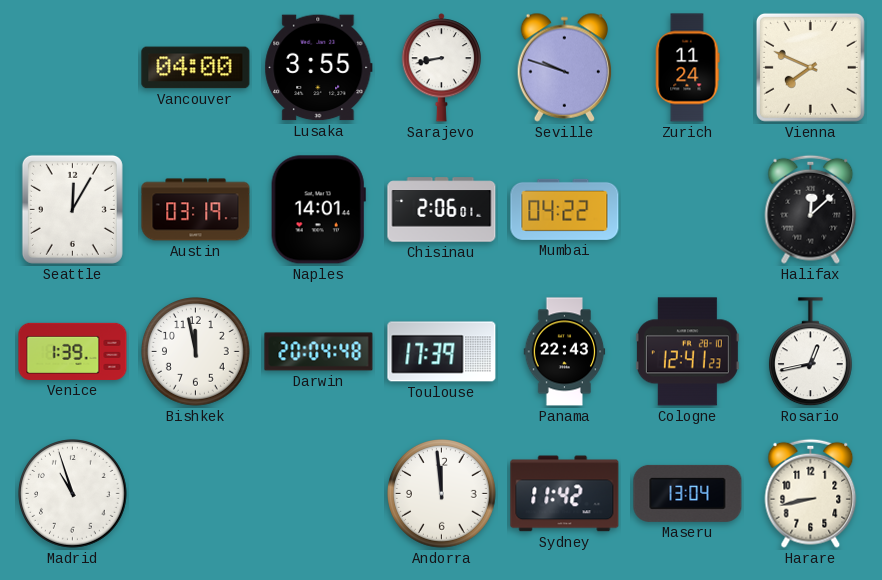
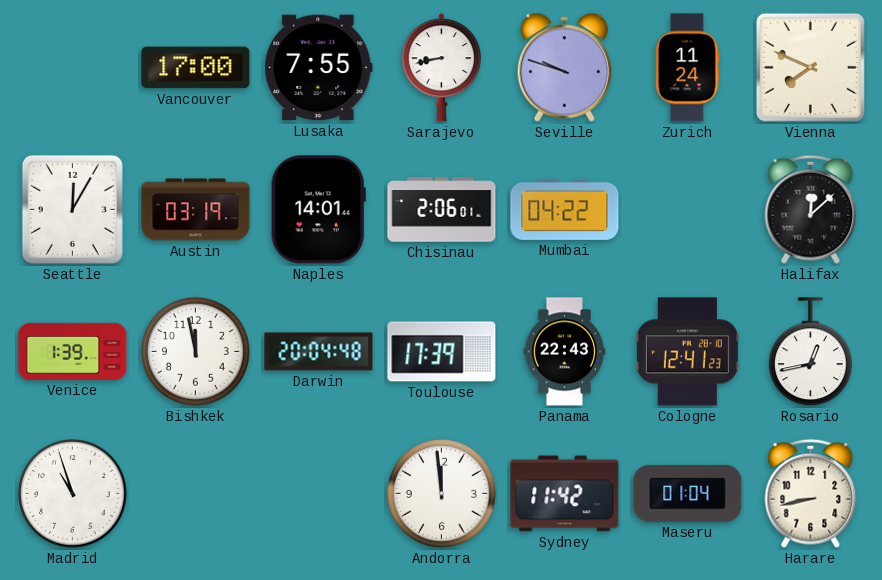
Vancouver: 04:00 -> 17:00 (196, 68)
Lusaka: 3:55 -> 7:55 (319, 68)
Maseru: 13:04 -> 01:04 (688, 493)
